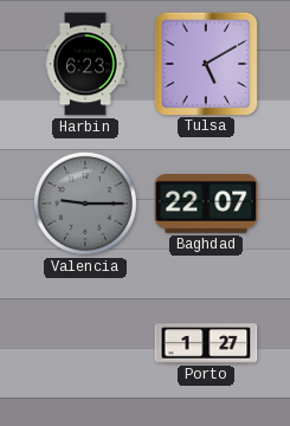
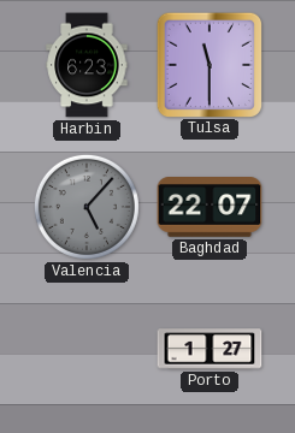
Tulsa: 5:10 -> 11:30 (208, 64)
Valencia: 9:15 -> 5:07 (87, 207)
